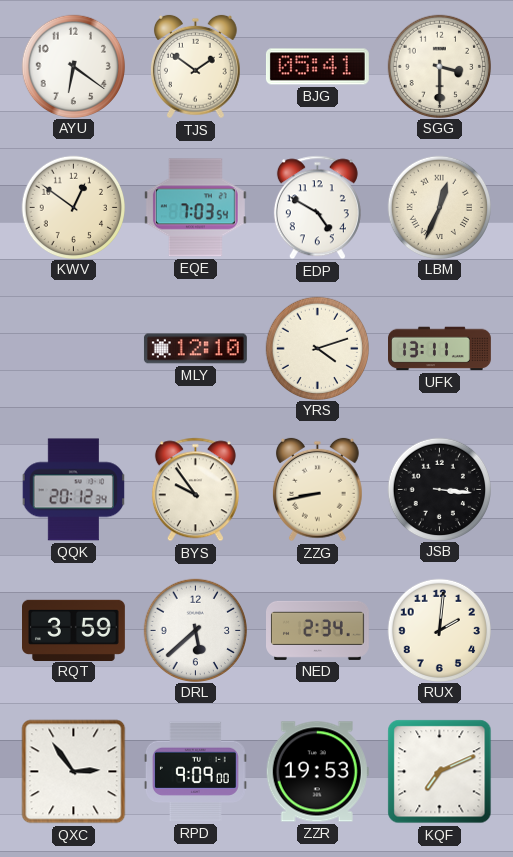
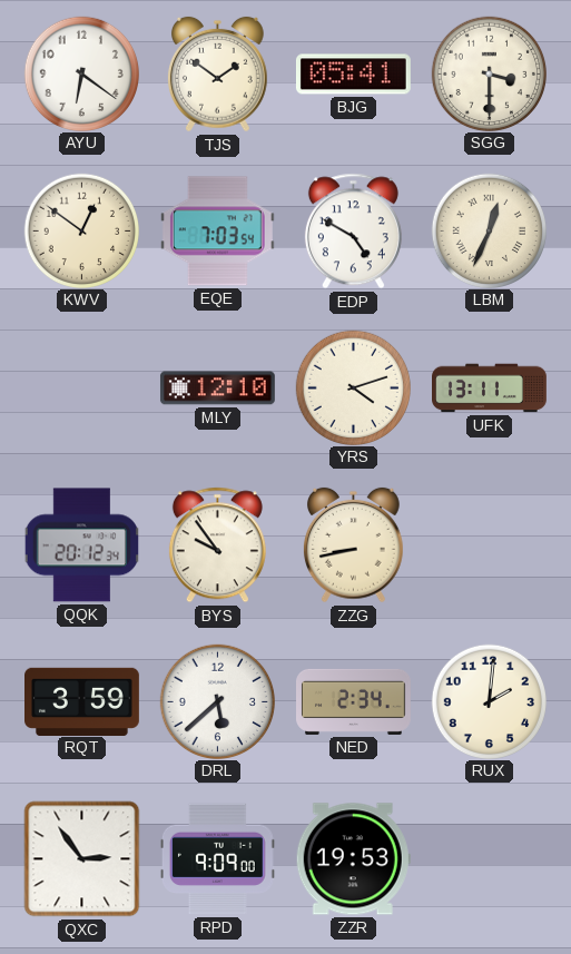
JSB: 3:16 -> none (439, 489)
KQF: 7:11 -> none (440, 772)
